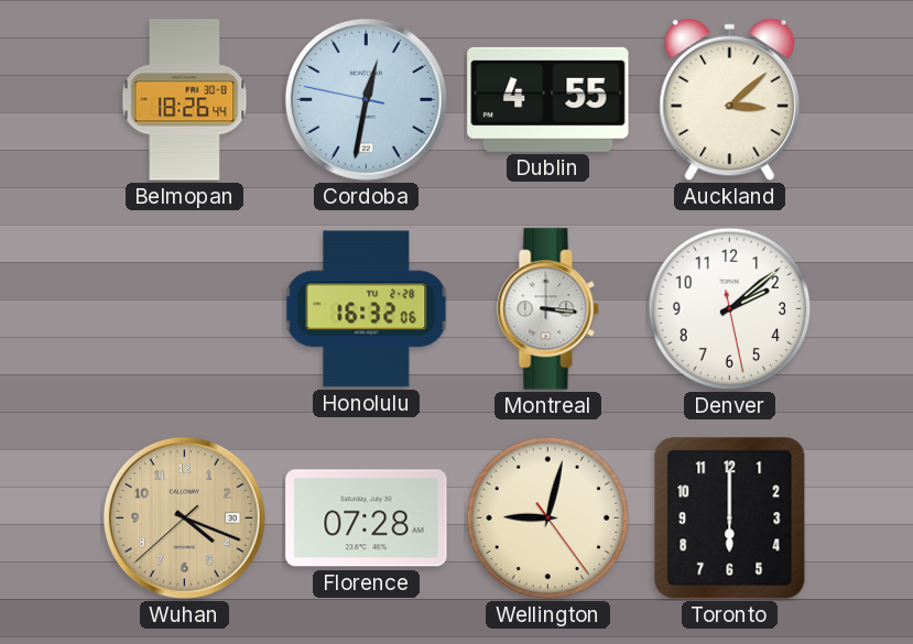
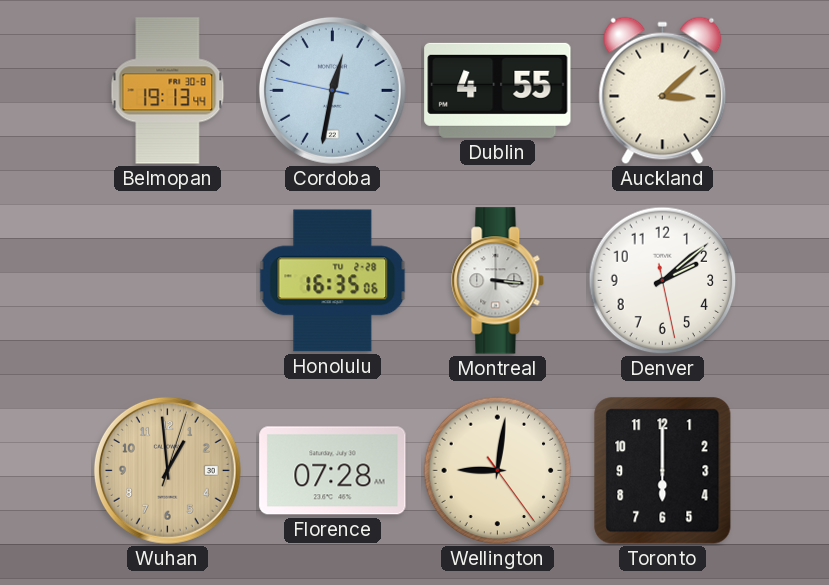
Belmopan: 18:26 -> 19:13 (168, 91)
Honolulu: 16:32 -> 16:35 (333, 281)
Wuhan: 4:18 -> 12:59 (167, 470)
Wellington: 9:02 -> 9:01 (498, 471)
